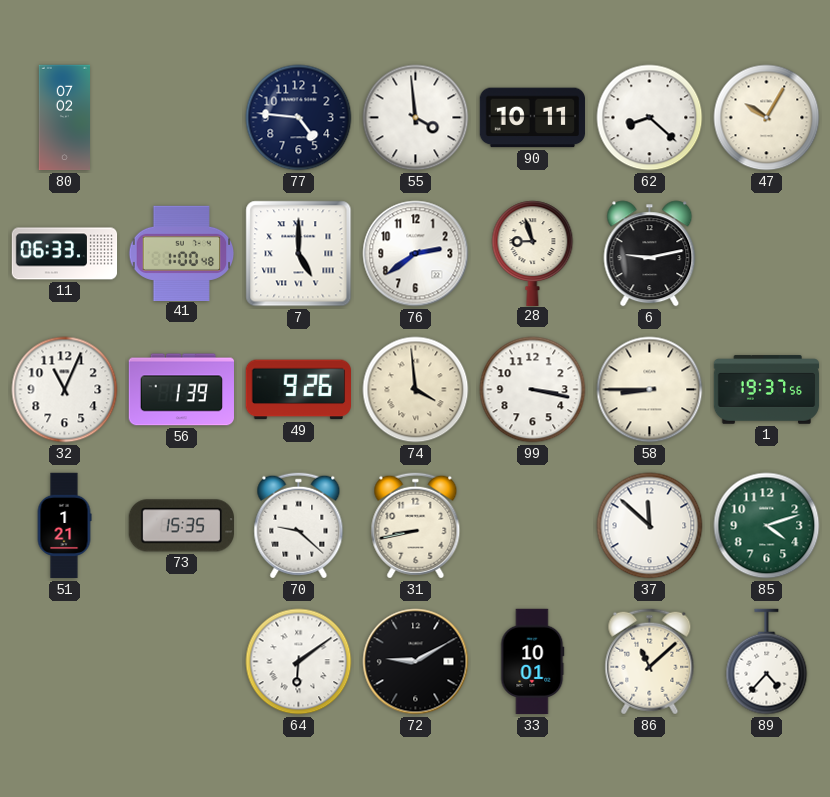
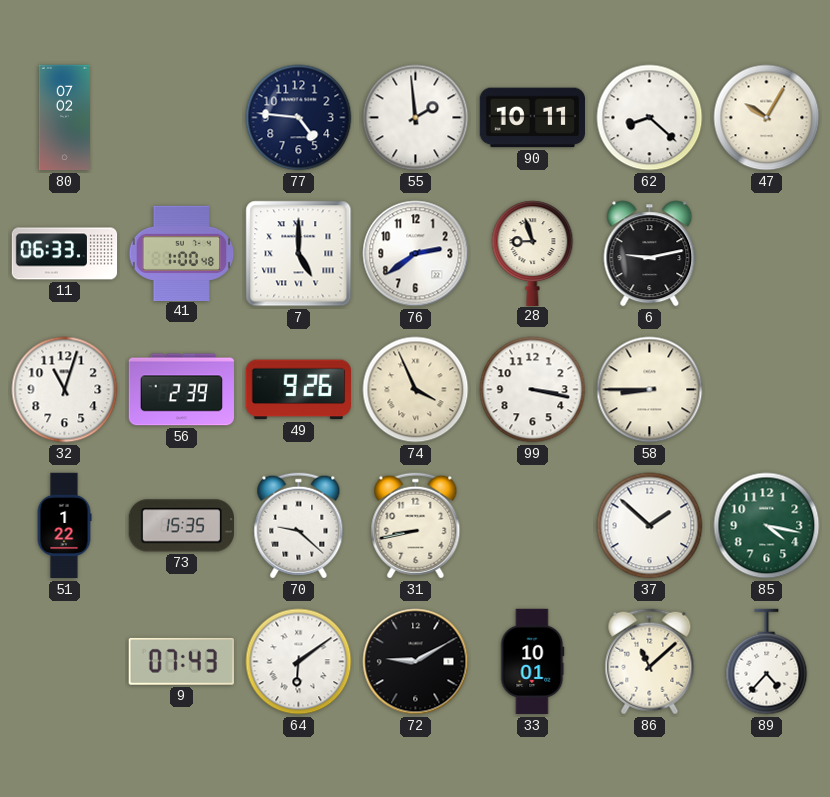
55: 3:59 -> 1:59 (416, 118)
32: 11:04 -> 11:03 (65, 390)
56: 1:39 -> 2:39 (181, 390)
74: 3:59 -> 3:56 (416, 390)
1: 19:37 -> none (767, 390)
51: 1:21 -> 1:22 (64, 526)
37: 11:52 -> 1:52 (650, 526)
85: 4:12 -> 4:17 (767, 526)
9: none -> 07:43 (181, 661)
